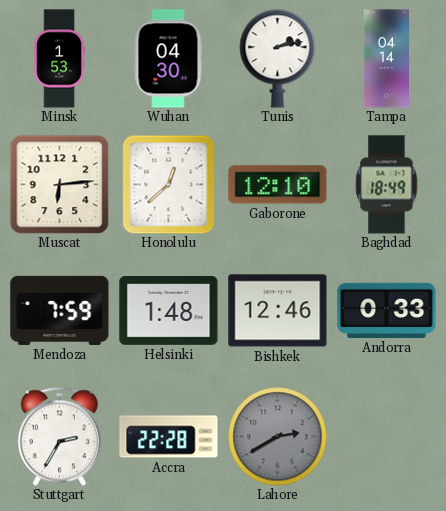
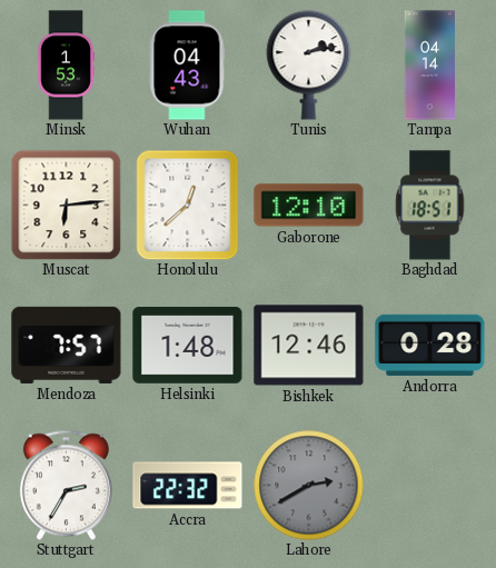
Wuhan: 04:30 -> 04:43 (187, 66)
Baghdad: 18:49 -> 18:51 (430, 206)
Mendoza: 7:59 -> 7:57 (67, 345)
Andorra: 0:33 -> 0:28 (430, 345)
Accra: 22:28 -> 22:32 (188, 486)
